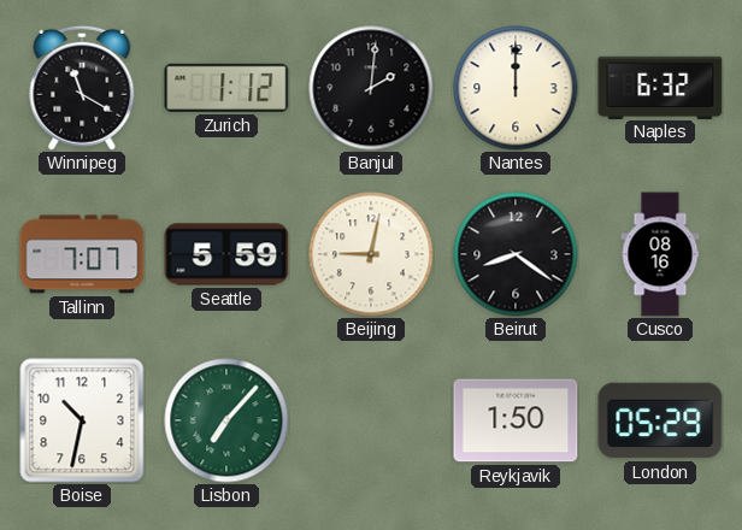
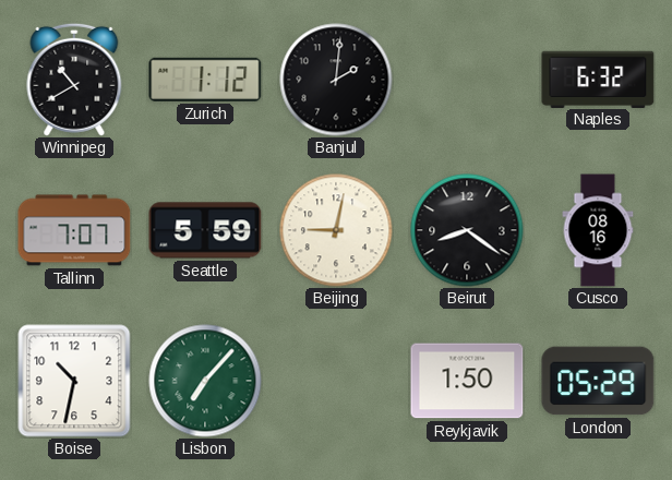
Winnipeg: 11:20 -> 10:40 (74, 80)
Nantes: 12:00 -> none (516, 88)
